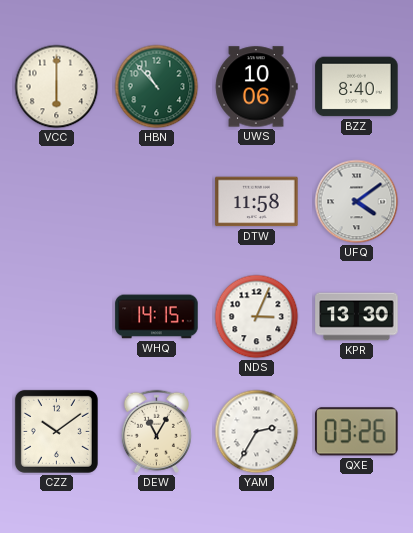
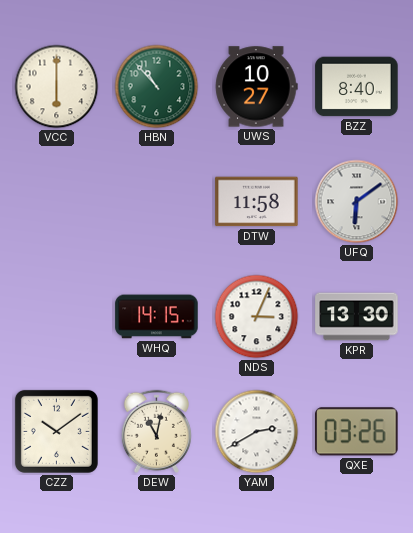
UWS: 10:06 -> 10:27 (256, 87)
UFQ: 4:09 -> 6:09 (357, 202)
DEW: 11:05 -> 11:02 (156, 431)
YAM: 2:35 -> 2:40 (257, 432)
